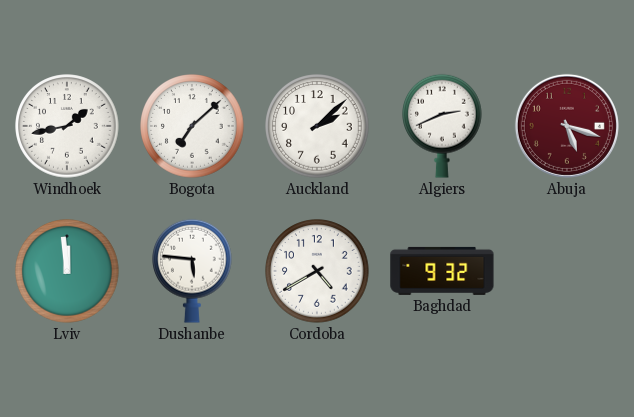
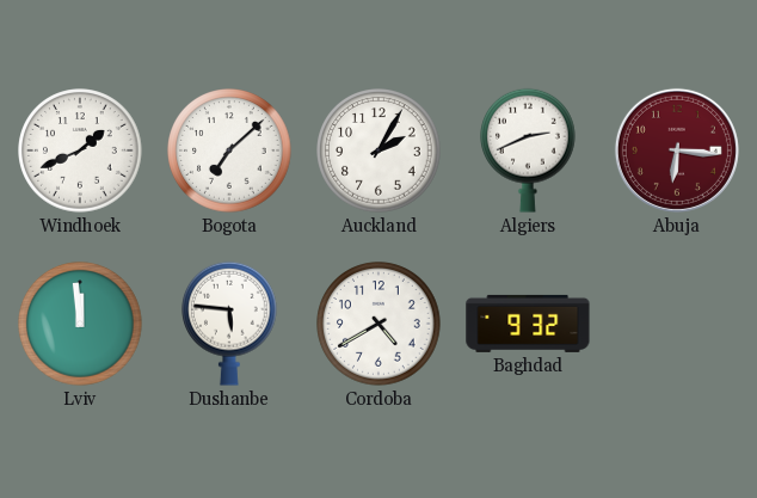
Windhoek: 1:43 -> 1:41 (80, 150)
Auckland: 2:08 -> 2:05 (378, 150)
Abuja: 5:18 -> 6:16 (677, 150)
